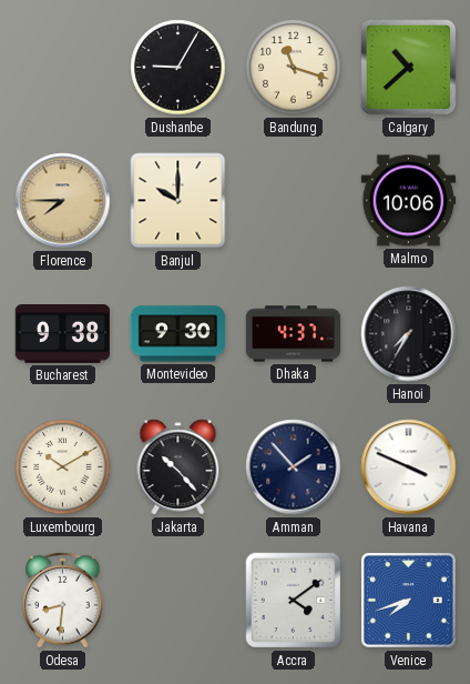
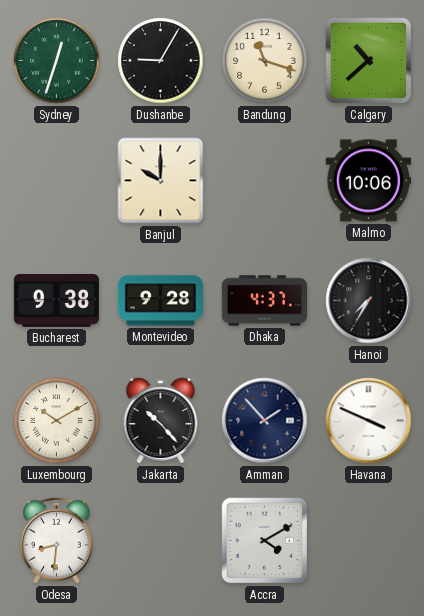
Sydney: none -> 12:33 (57, 61)
Florence: 7:45 -> none (63, 201)
Montevideo: 9:30 -> 9:28 (160, 301)
Accra: 4:09 -> 4:10 (265, 541)
Venice: 7:42 -> none (409, 601)
